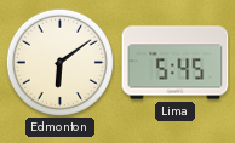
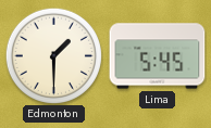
Edmonton: 6:09 -> 1:30 (53, 55)
